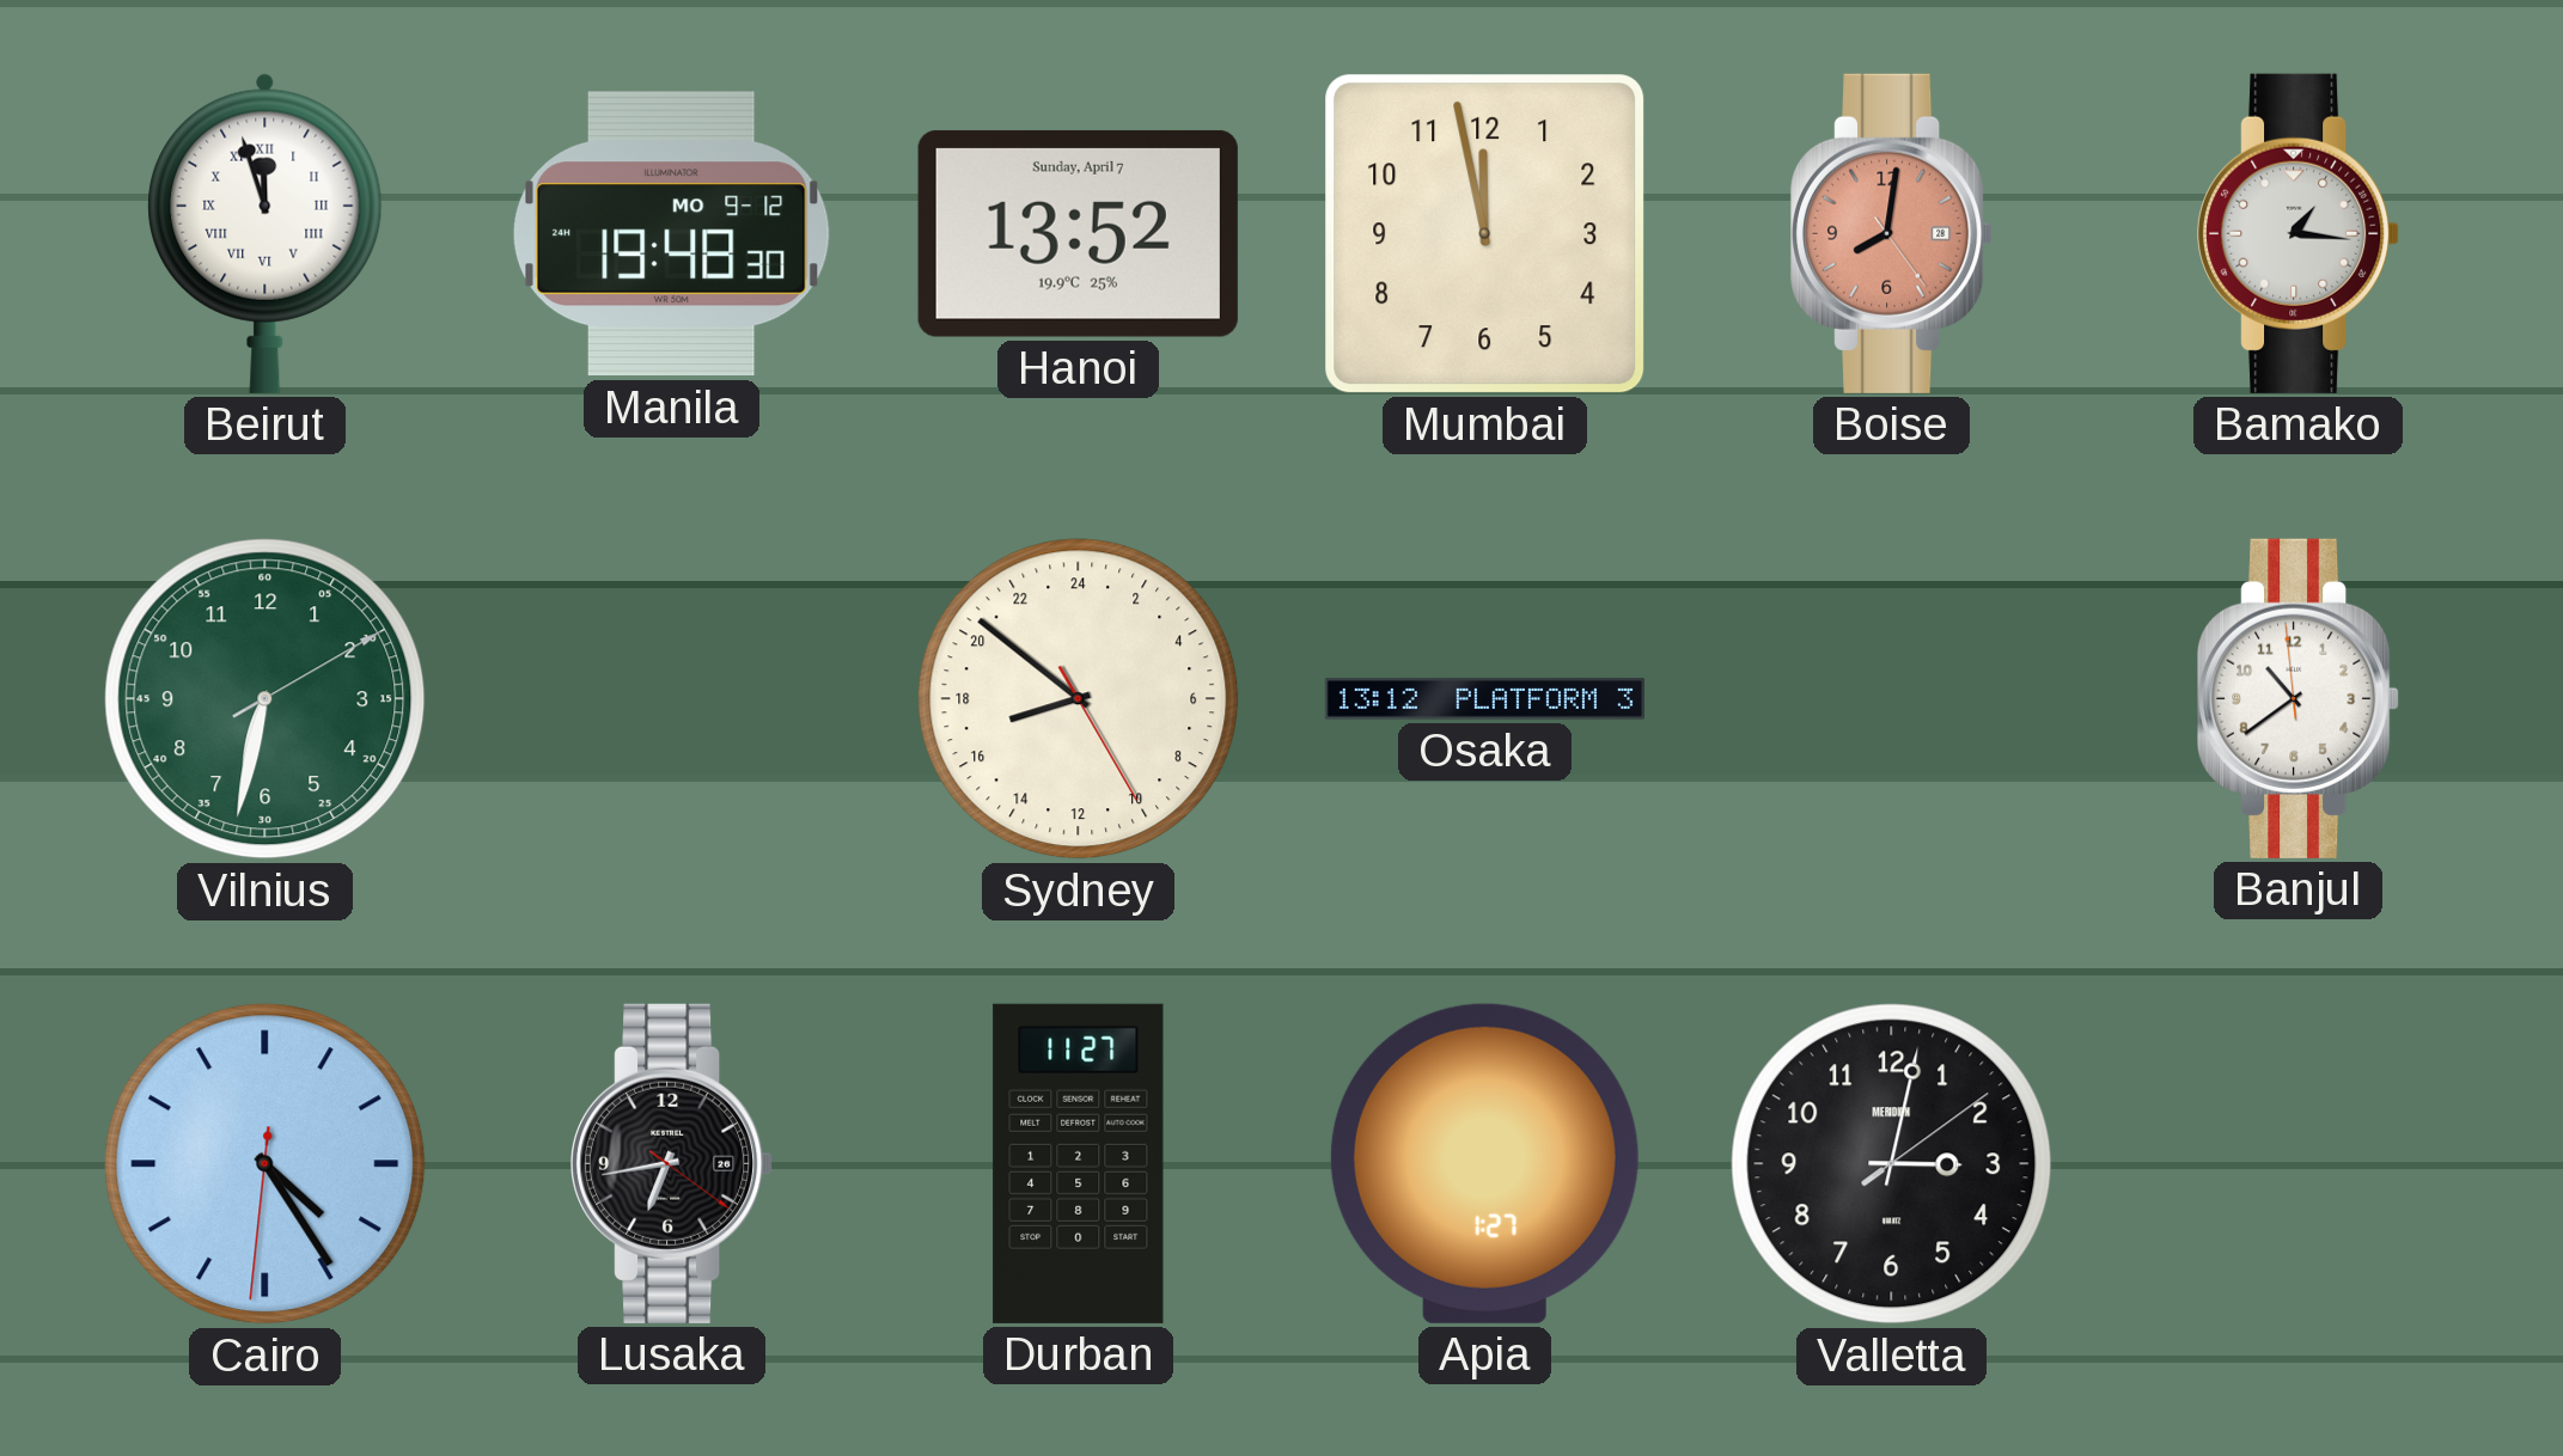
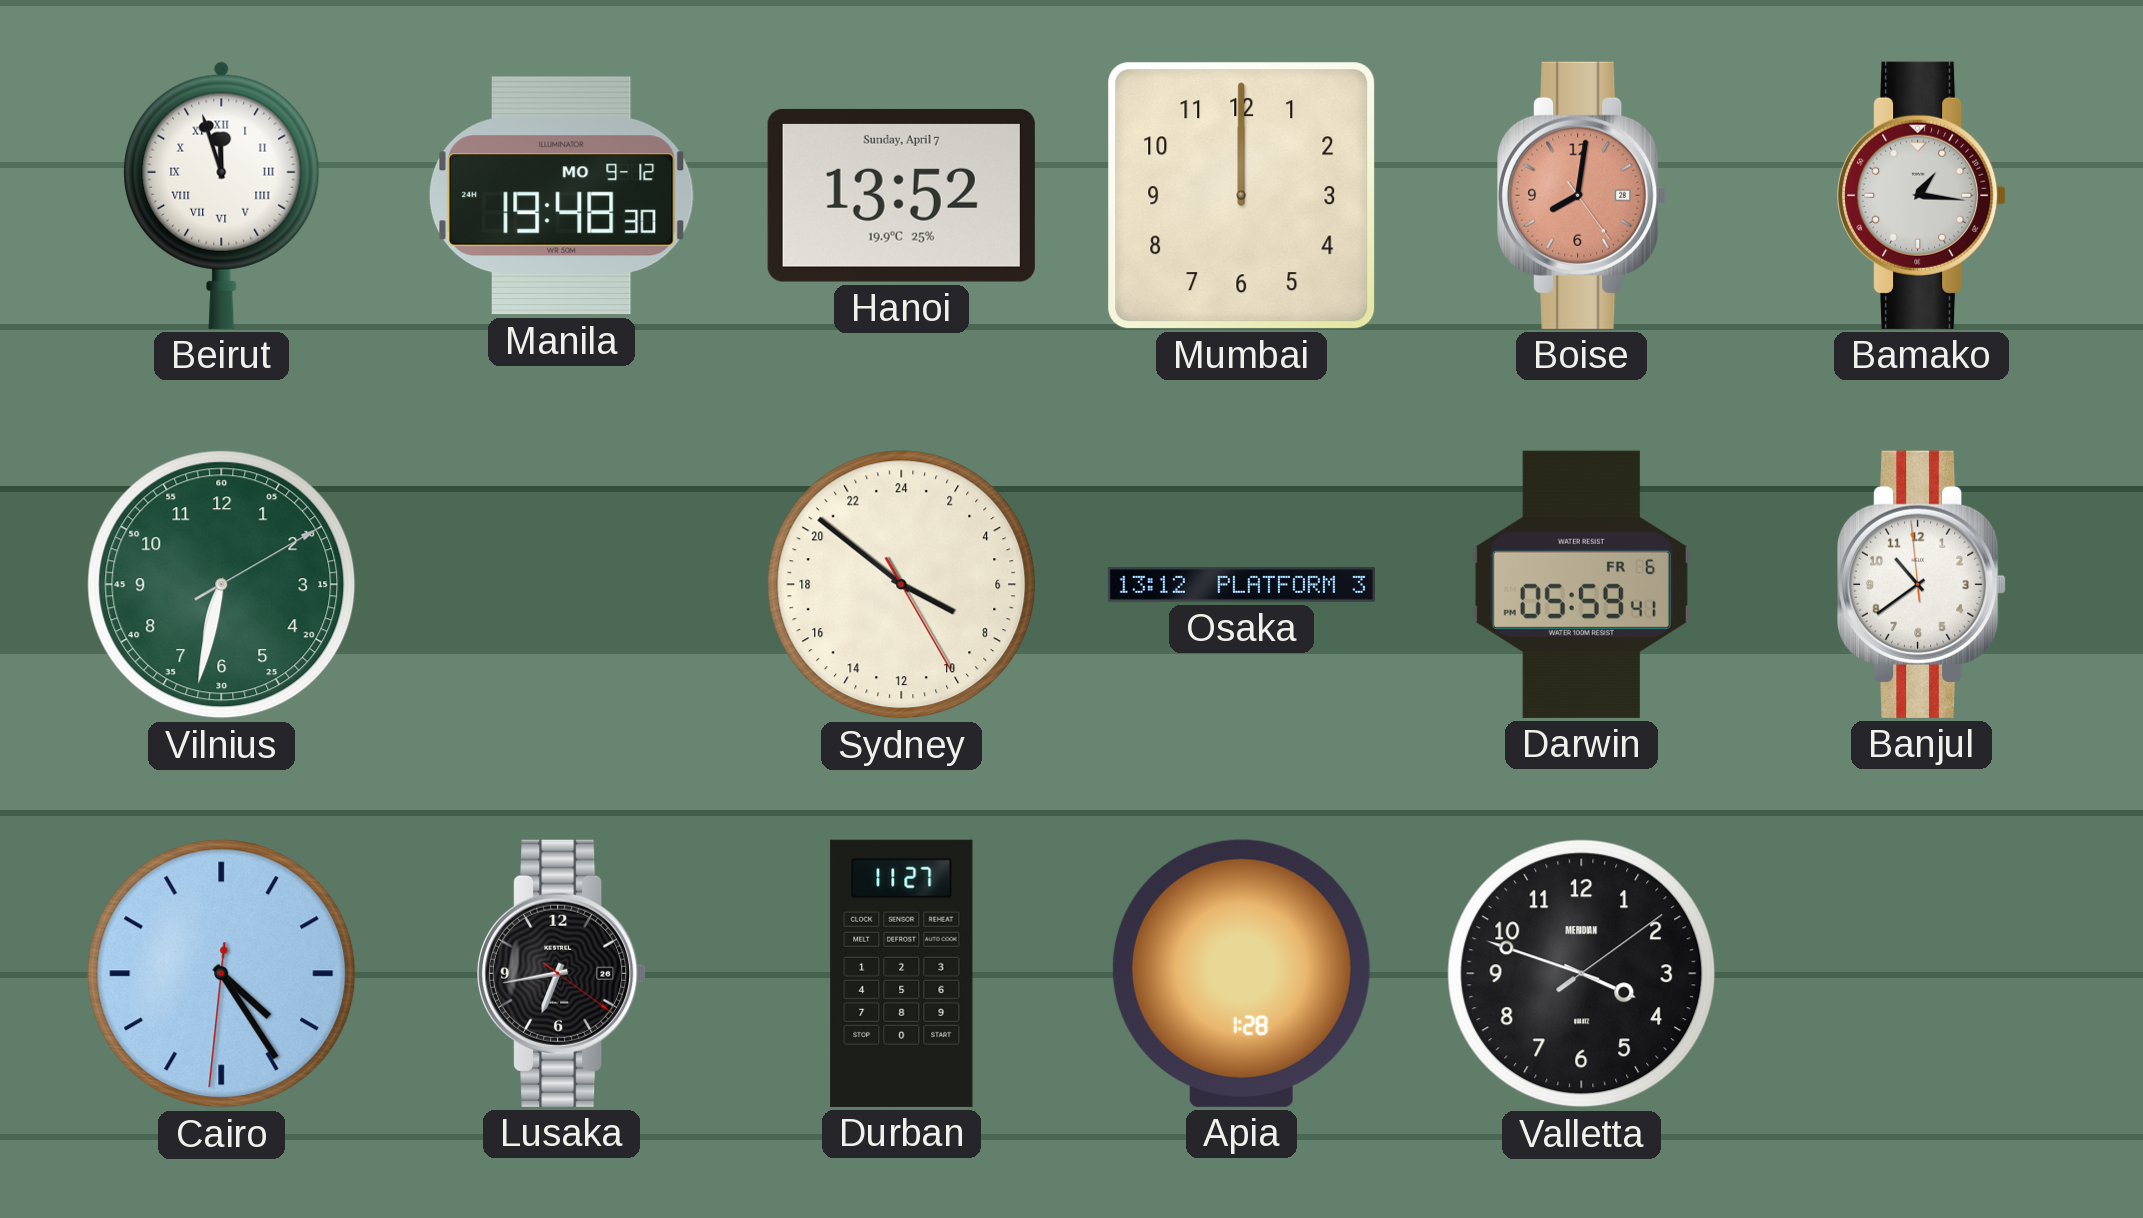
Mumbai: 11:58 -> 12:00 (1242, 196)
Sydney: 16:51 -> 7:51 (902, 585)
Darwin: none -> 05:59 (1581, 584)
Apia: 1:27 -> 1:28 (1241, 973)
Valletta: 3:02 -> 3:48 (1582, 974)
